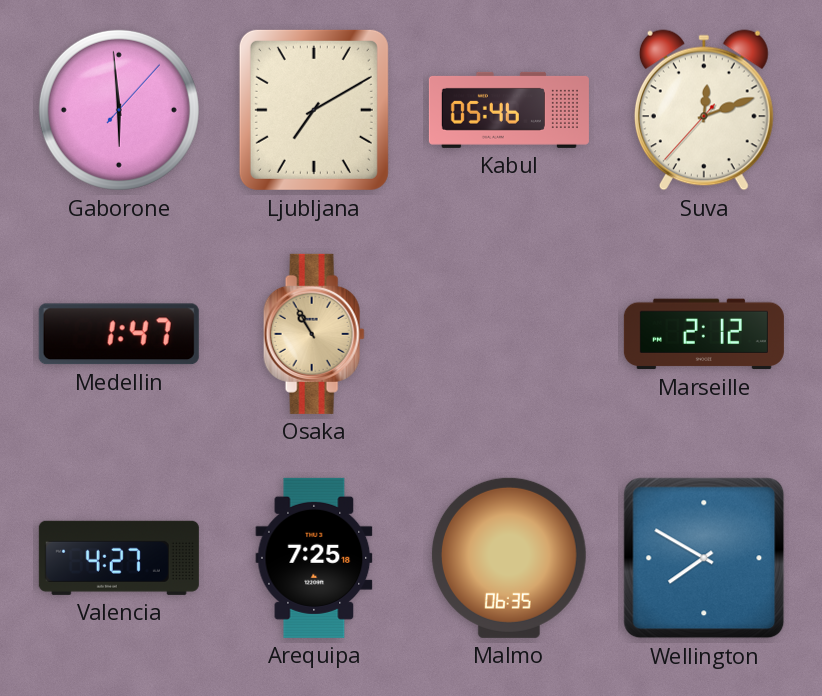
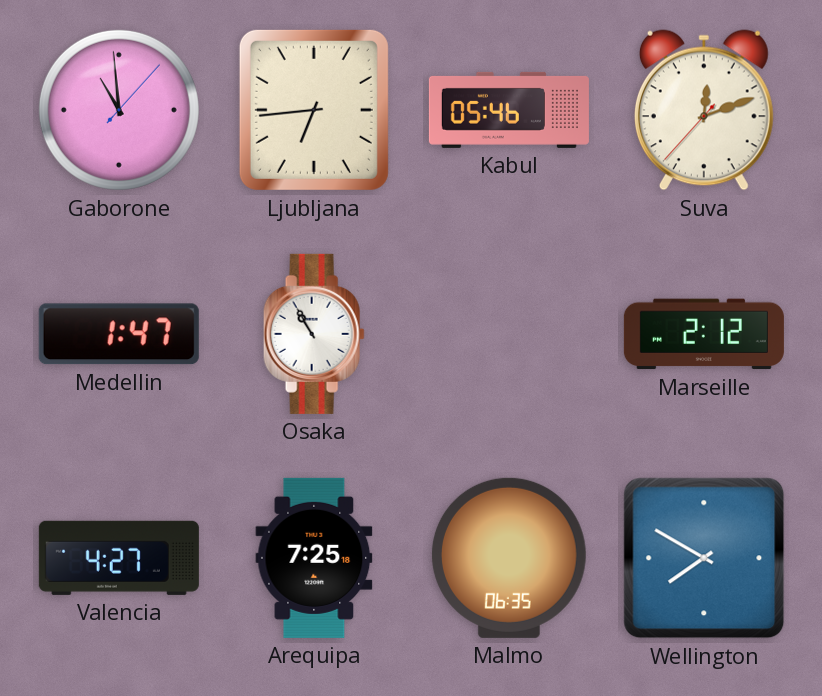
Gaborone: 5:59 -> 10:59 (119, 110)
Ljubljana: 7:10 -> 6:44 (314, 110)
Osaka dial: champagne -> white (314, 334)
